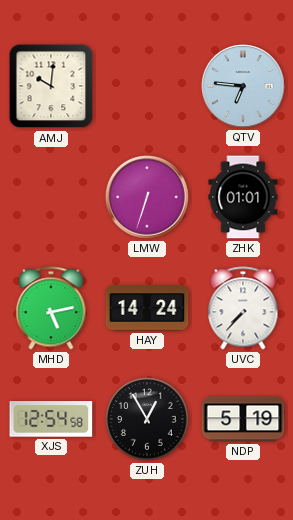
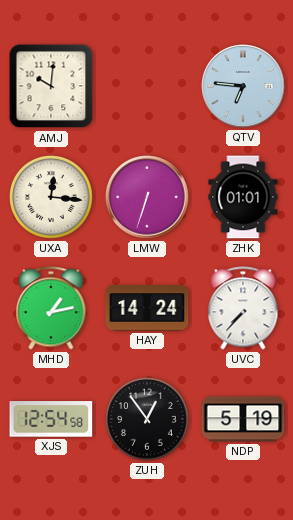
UXA: none -> 12:16 (52, 198)
MHD: 5:13 -> 1:13 (51, 308)
ZUH: 12:55 -> 12:54 (148, 420)
